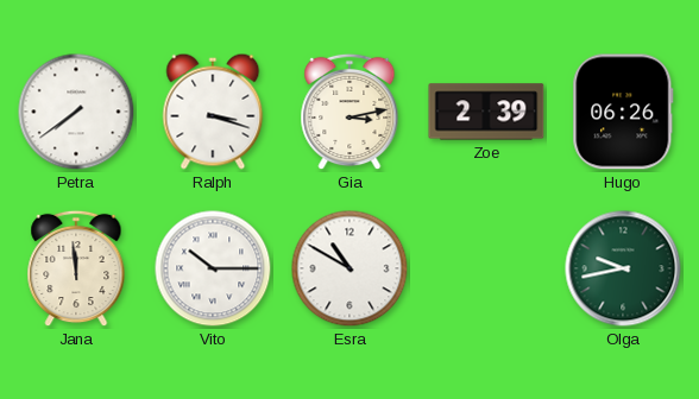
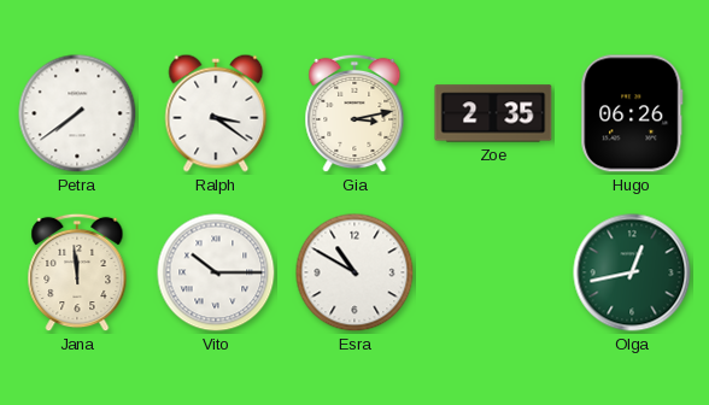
Ralph: 3:18 -> 3:21 (216, 113)
Zoe: 2:39 -> 2:35 (493, 113)
Olga: 9:43 -> 12:43 (632, 272)
